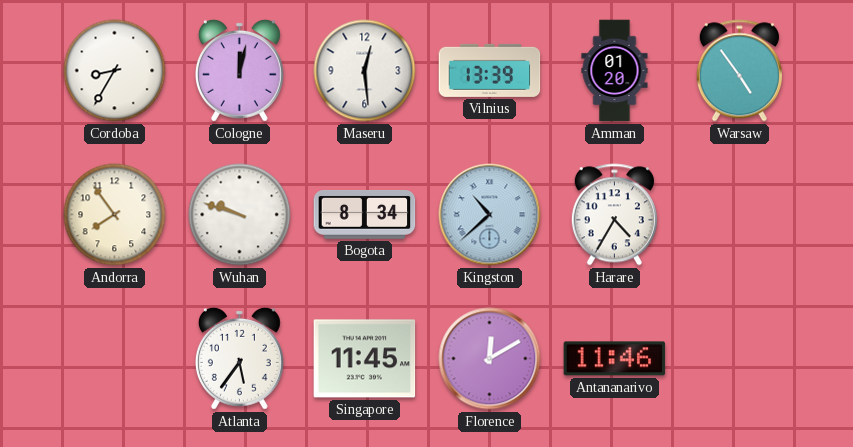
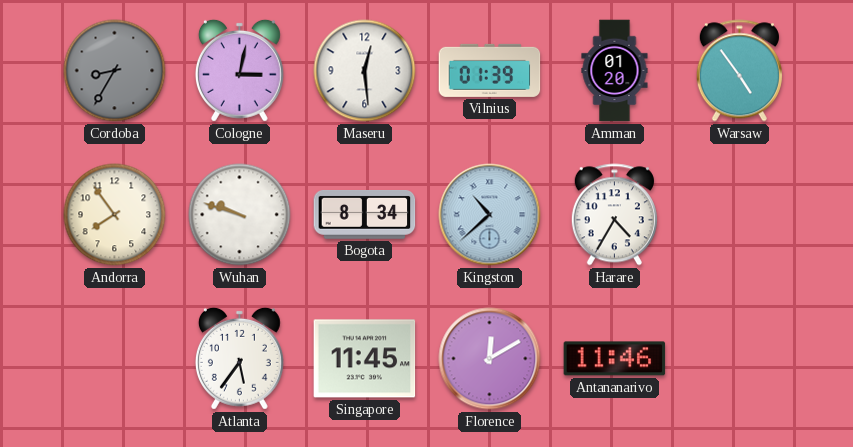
Cordoba dial: white -> grey (115, 71)
Cologne: 12:02 -> 3:02 (239, 70)
Vilnius: 13:39 -> 01:39 (490, 70)
